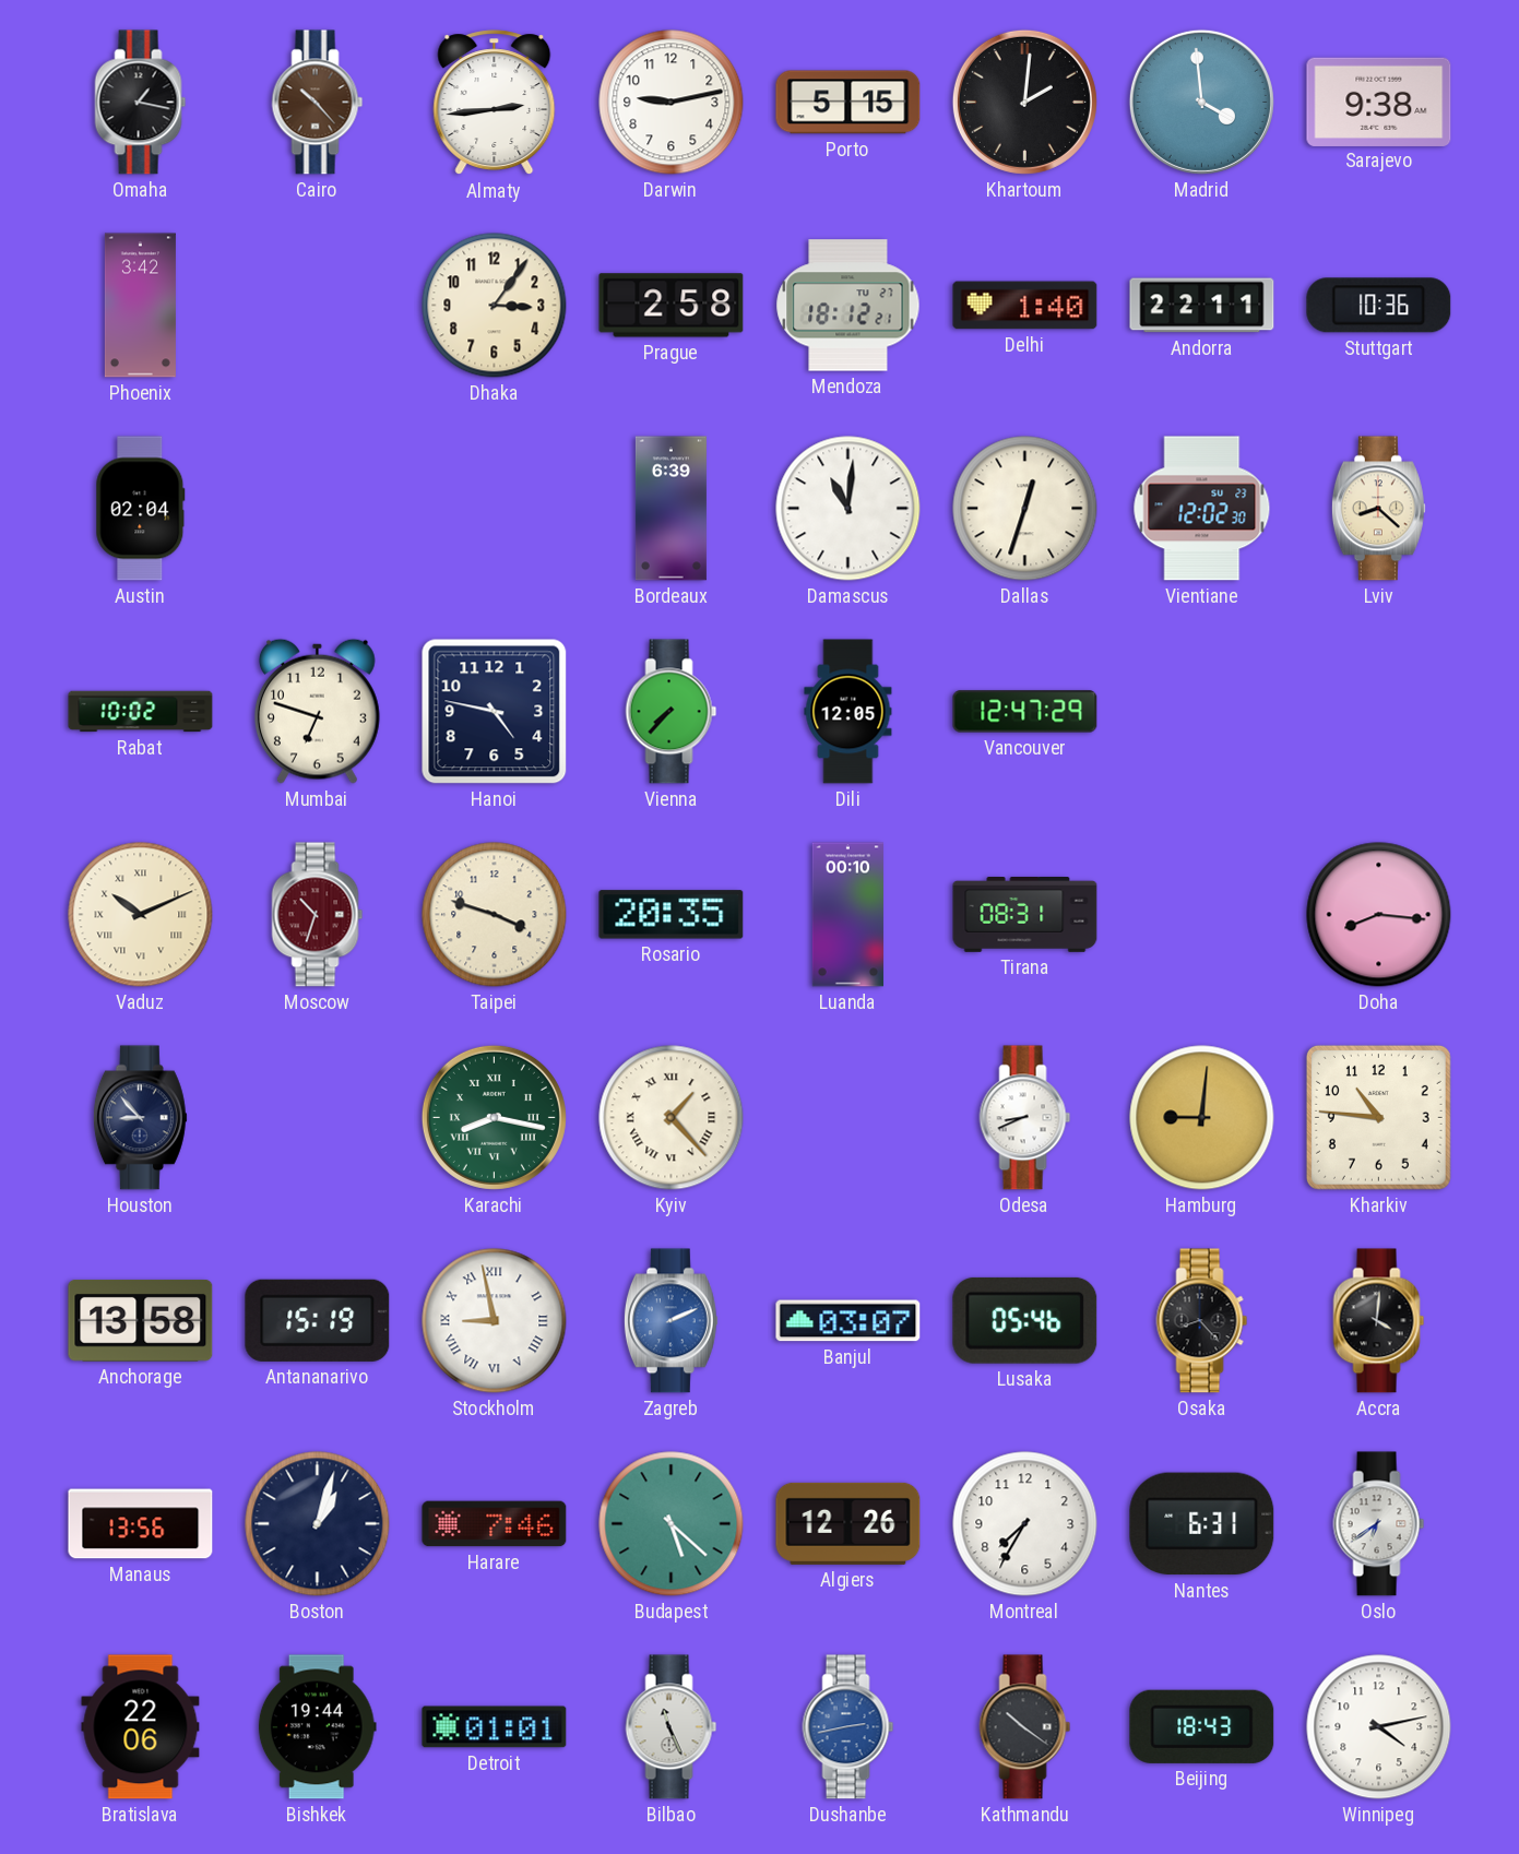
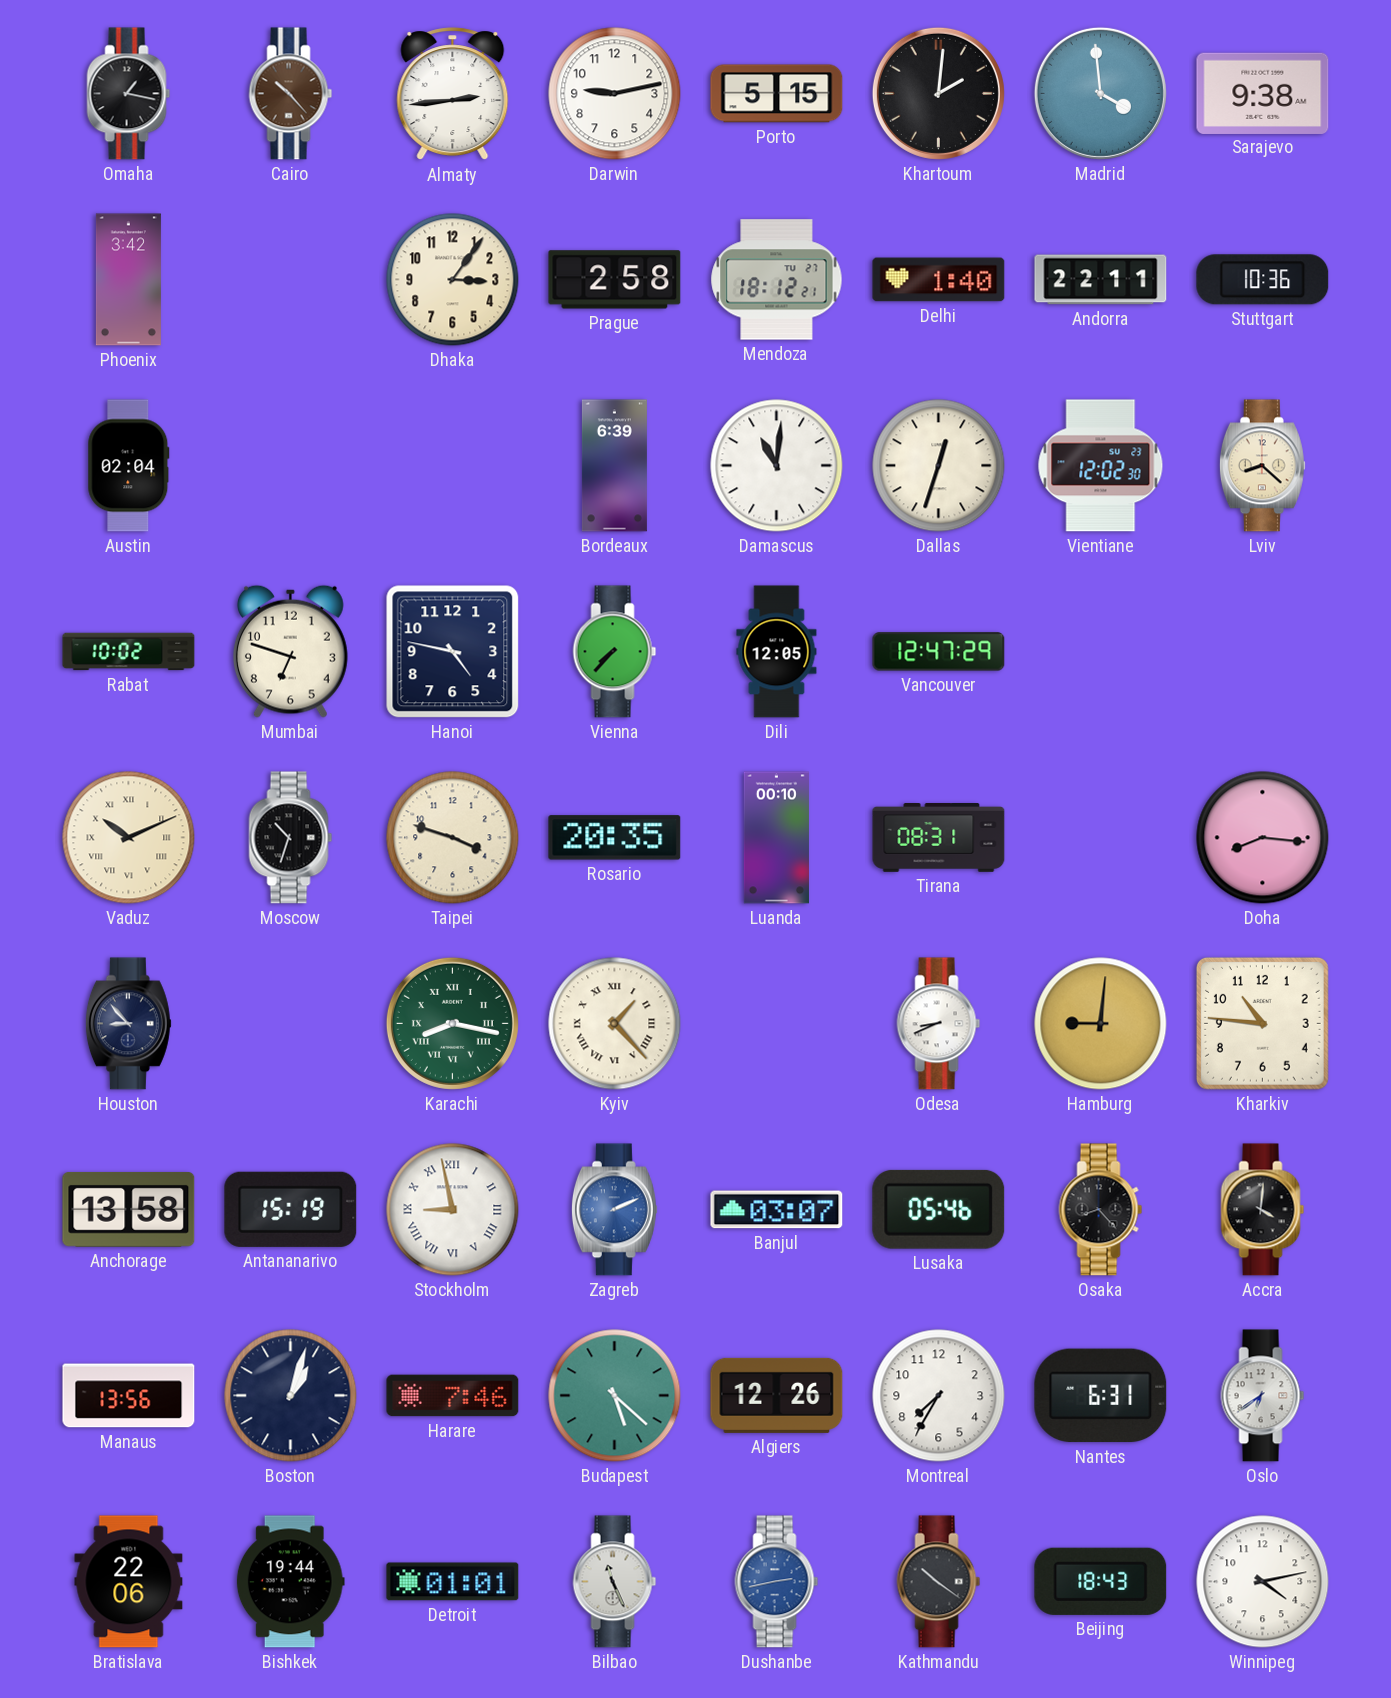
Moscow dial: burgundy -> black (291, 838)
